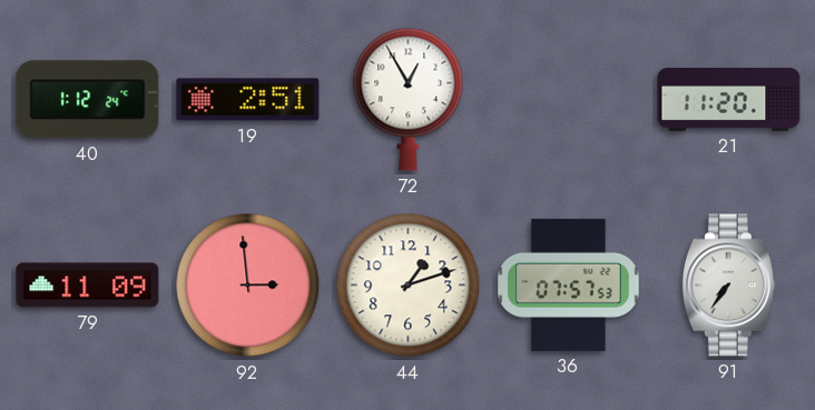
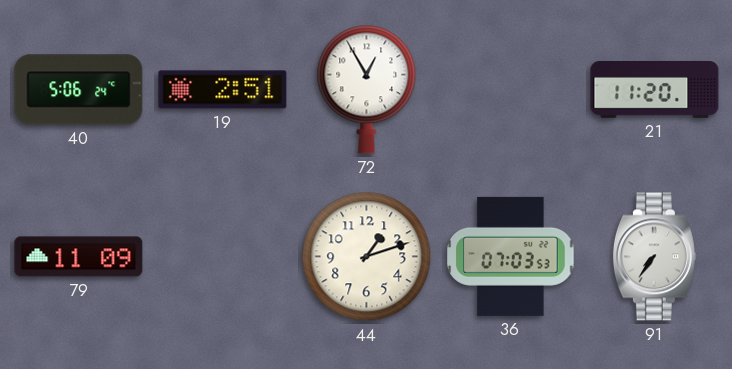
40: 1:12 -> 5:06 (79, 90)
92: 2:59 -> none (248, 286)
36: 07:57 -> 07:03 (511, 256)
